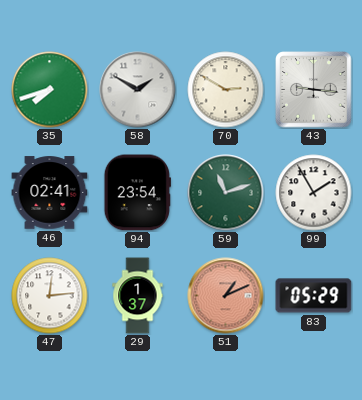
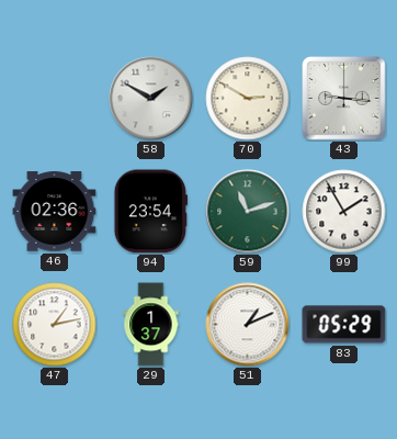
35: 7:42 -> none (50, 90)
46: 02:41 -> 02:36 (55, 212)
47: 12:14 -> 1:13 (55, 325)
51 dial: salmon -> white (248, 325)
